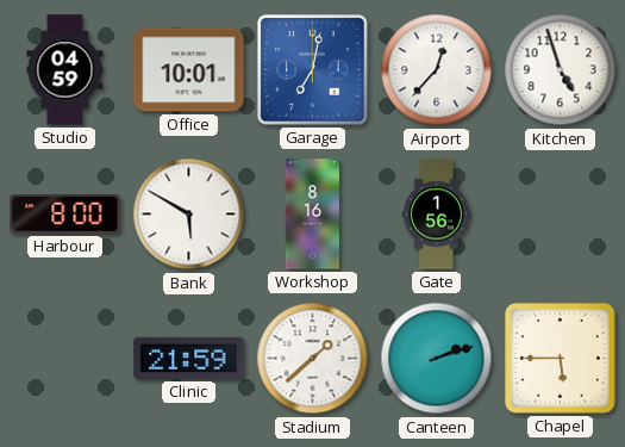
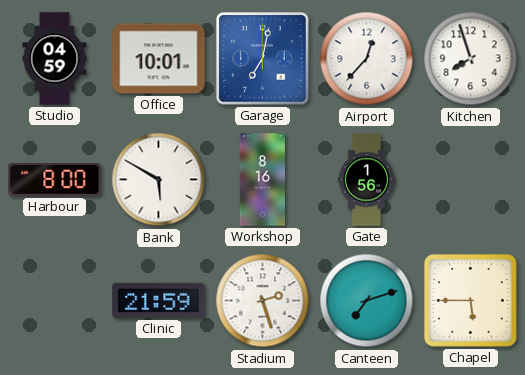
Kitchen: 4:57 -> 7:57 (471, 59)
Stadium: 1:38 -> 2:27 (263, 301)
Canteen: 2:12 -> 7:12 (367, 301)
